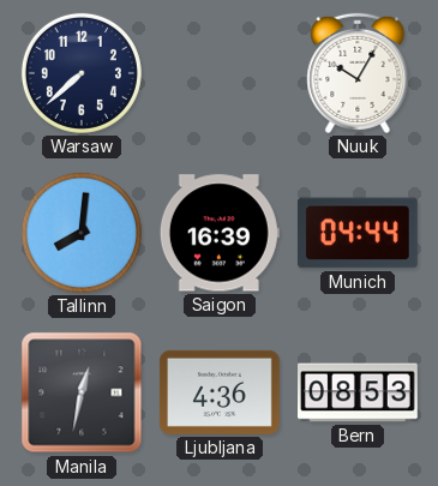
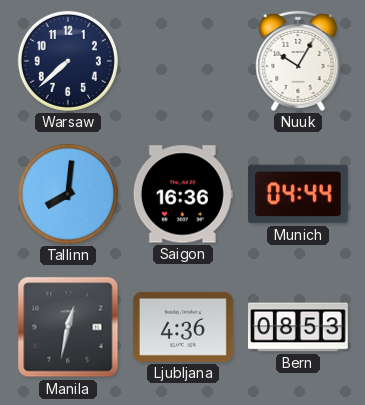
Saigon: 16:39 -> 16:36 (183, 194)
